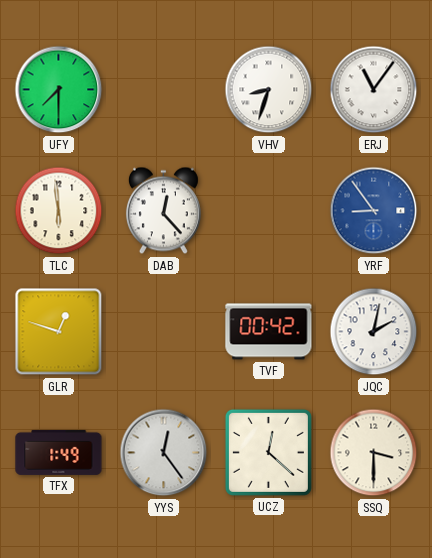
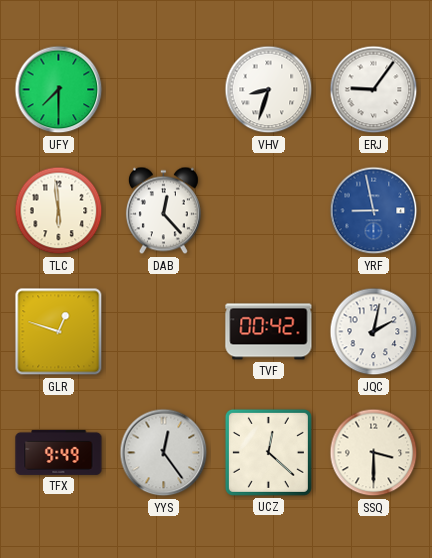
ERJ: 11:06 -> 9:06 (374, 90)
YRF: 8:54 -> 8:58 (374, 211)
TFX: 1:49 -> 9:49 (59, 452)
